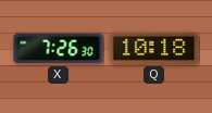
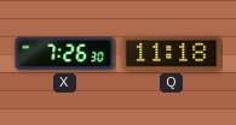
Q: 10:18 -> 11:18 (172, 53)
